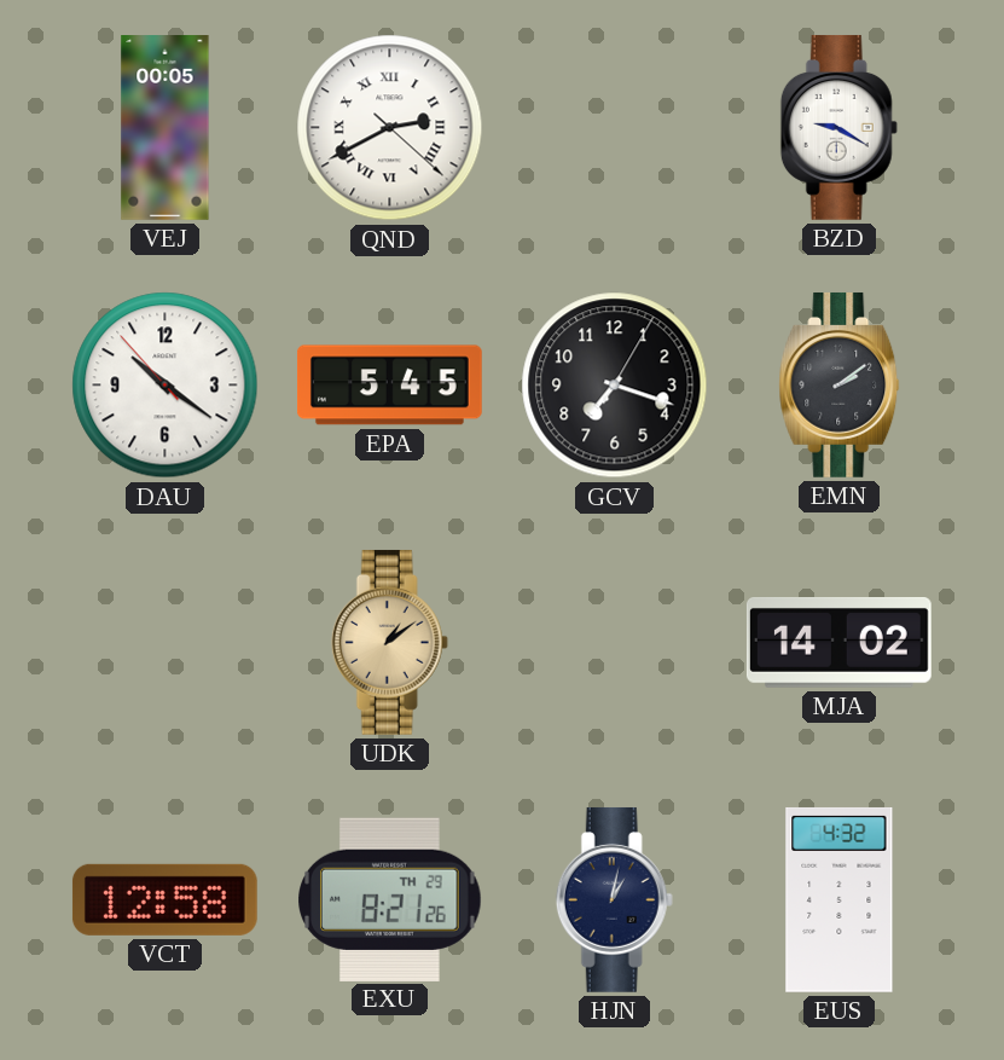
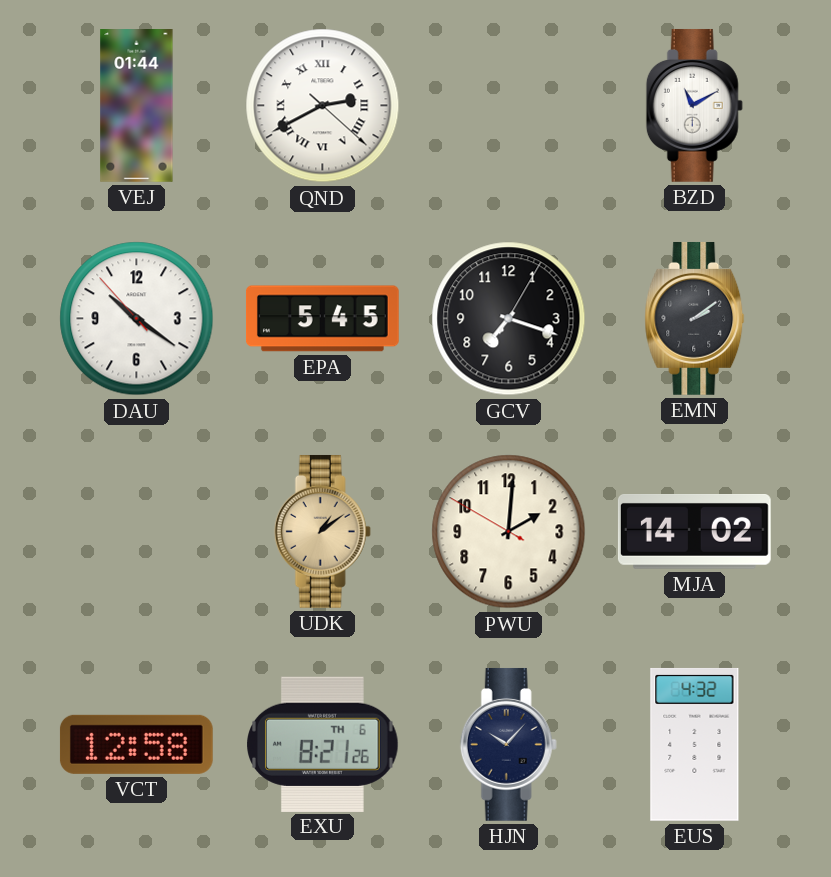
VEJ: 00:05 -> 01:44 (137, 106)
BZD: 9:20 -> 11:10 (694, 105)
PWU: none -> 2:00 (509, 532)
EXU date: TH 29 -> TH 6 (323, 744)
HJN: 1:02 -> 10:07 (508, 744)
